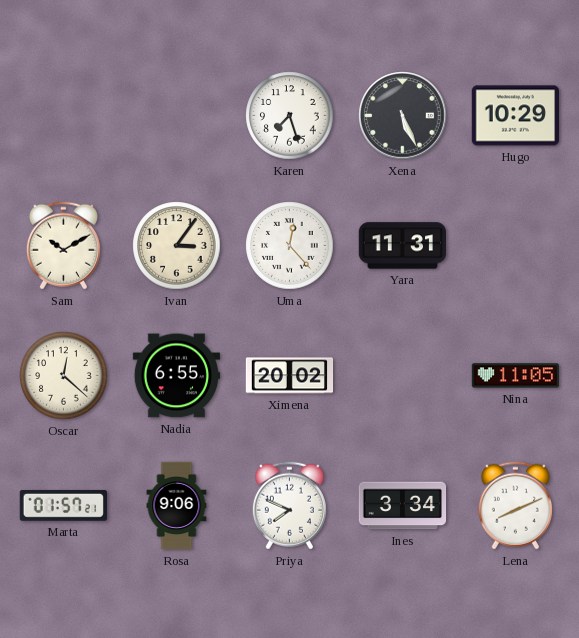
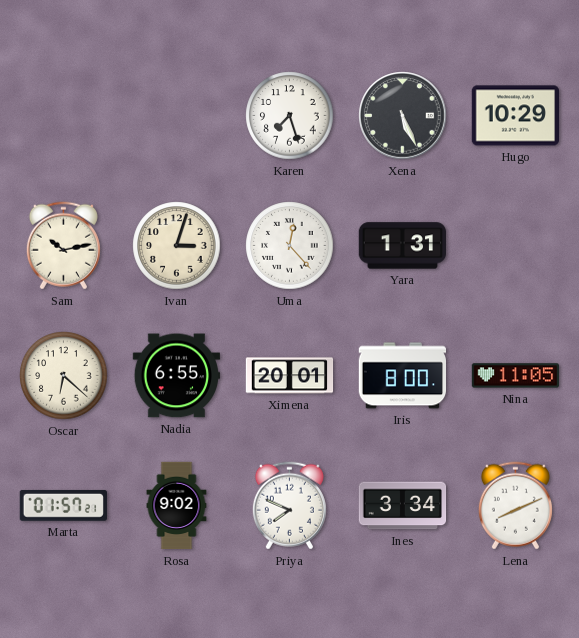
Sam: 10:10 -> 10:13 (63, 246)
Ivan: 3:06 -> 3:03 (177, 246)
Yara: 11:31 -> 1:31 (402, 246)
Oscar: 12:22 -> 6:22 (64, 376)
Ximena: 20:02 -> 20:01 (290, 376)
Iris: none -> 8:00 (402, 376)
Rosa: 9:06 -> 9:02 (177, 506)
